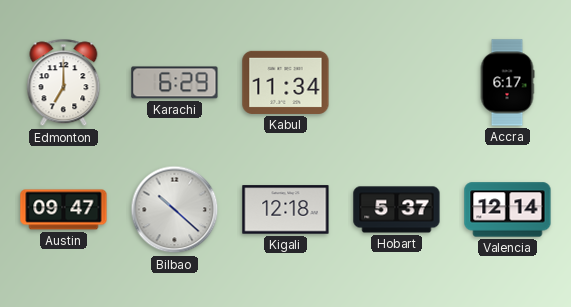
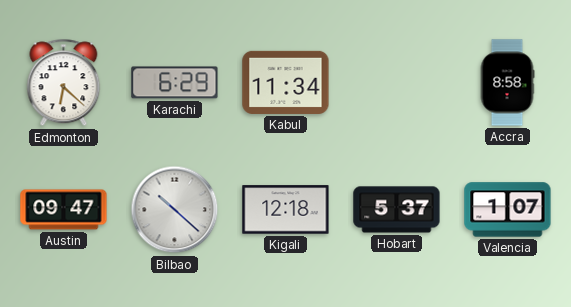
Edmonton: 7:00 -> 6:22 (64, 83)
Accra: 6:17 -> 8:58 (507, 83)
Valencia: 12:14 -> 1:07 (508, 210)
